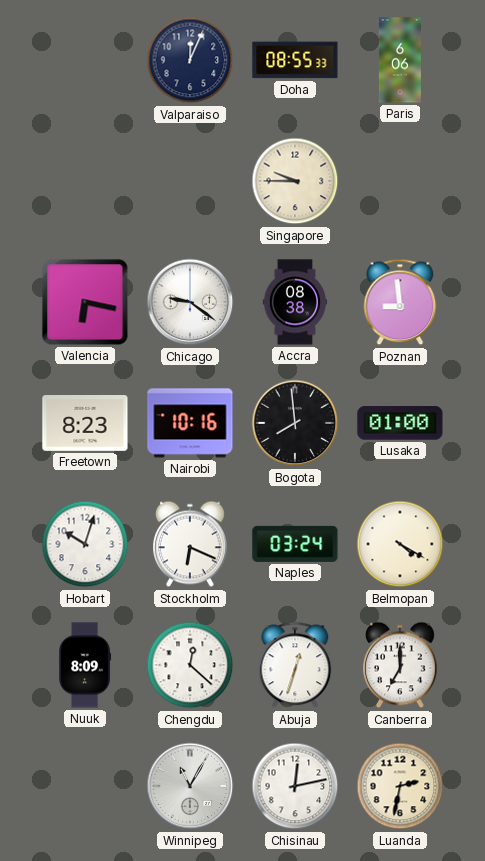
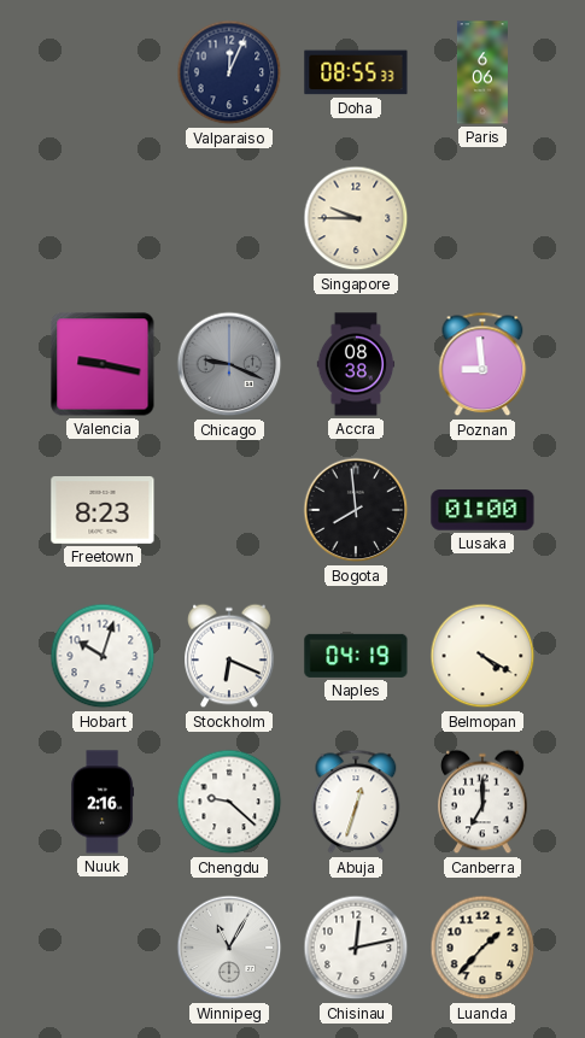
Valencia: 6:17 -> 9:17 (103, 364)
Chicago: 9:21 -> 9:19 (229, 364)
Chicago dial: white -> grey (229, 364)
Nairobi: 10:16 -> none (190, 423)
Naples: 03:24 -> 04:19 (356, 656)
Nuuk: 8:09 -> 2:16 (103, 802)
Chengdu: 12:22 -> 9:22 (229, 802)
Luanda: 2:32 -> 1:37 (482, 948)
